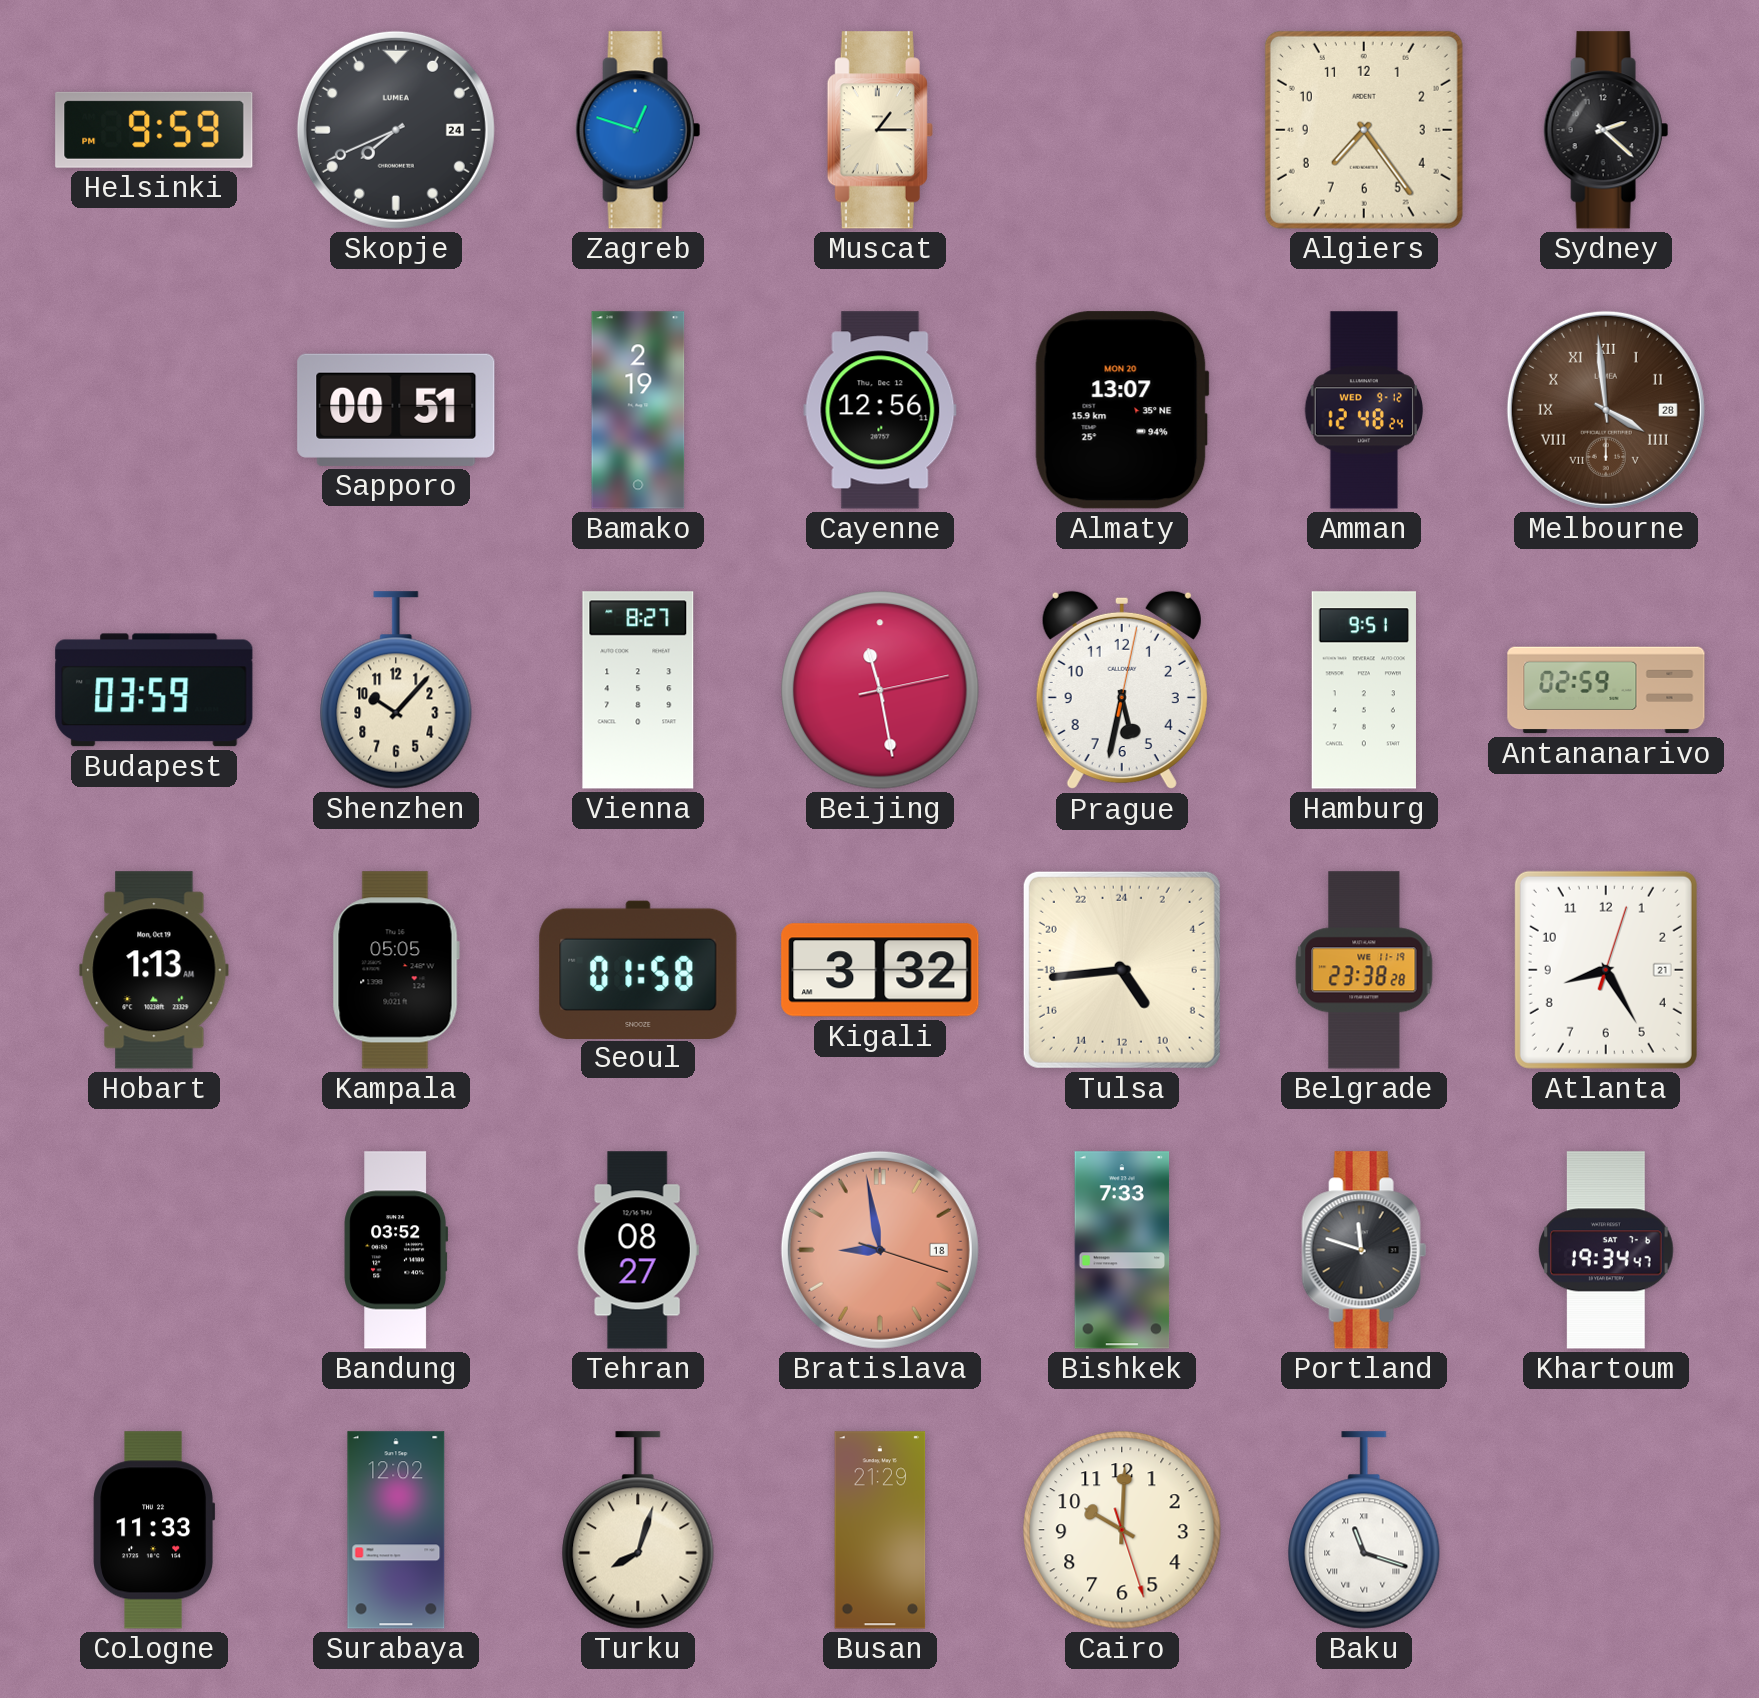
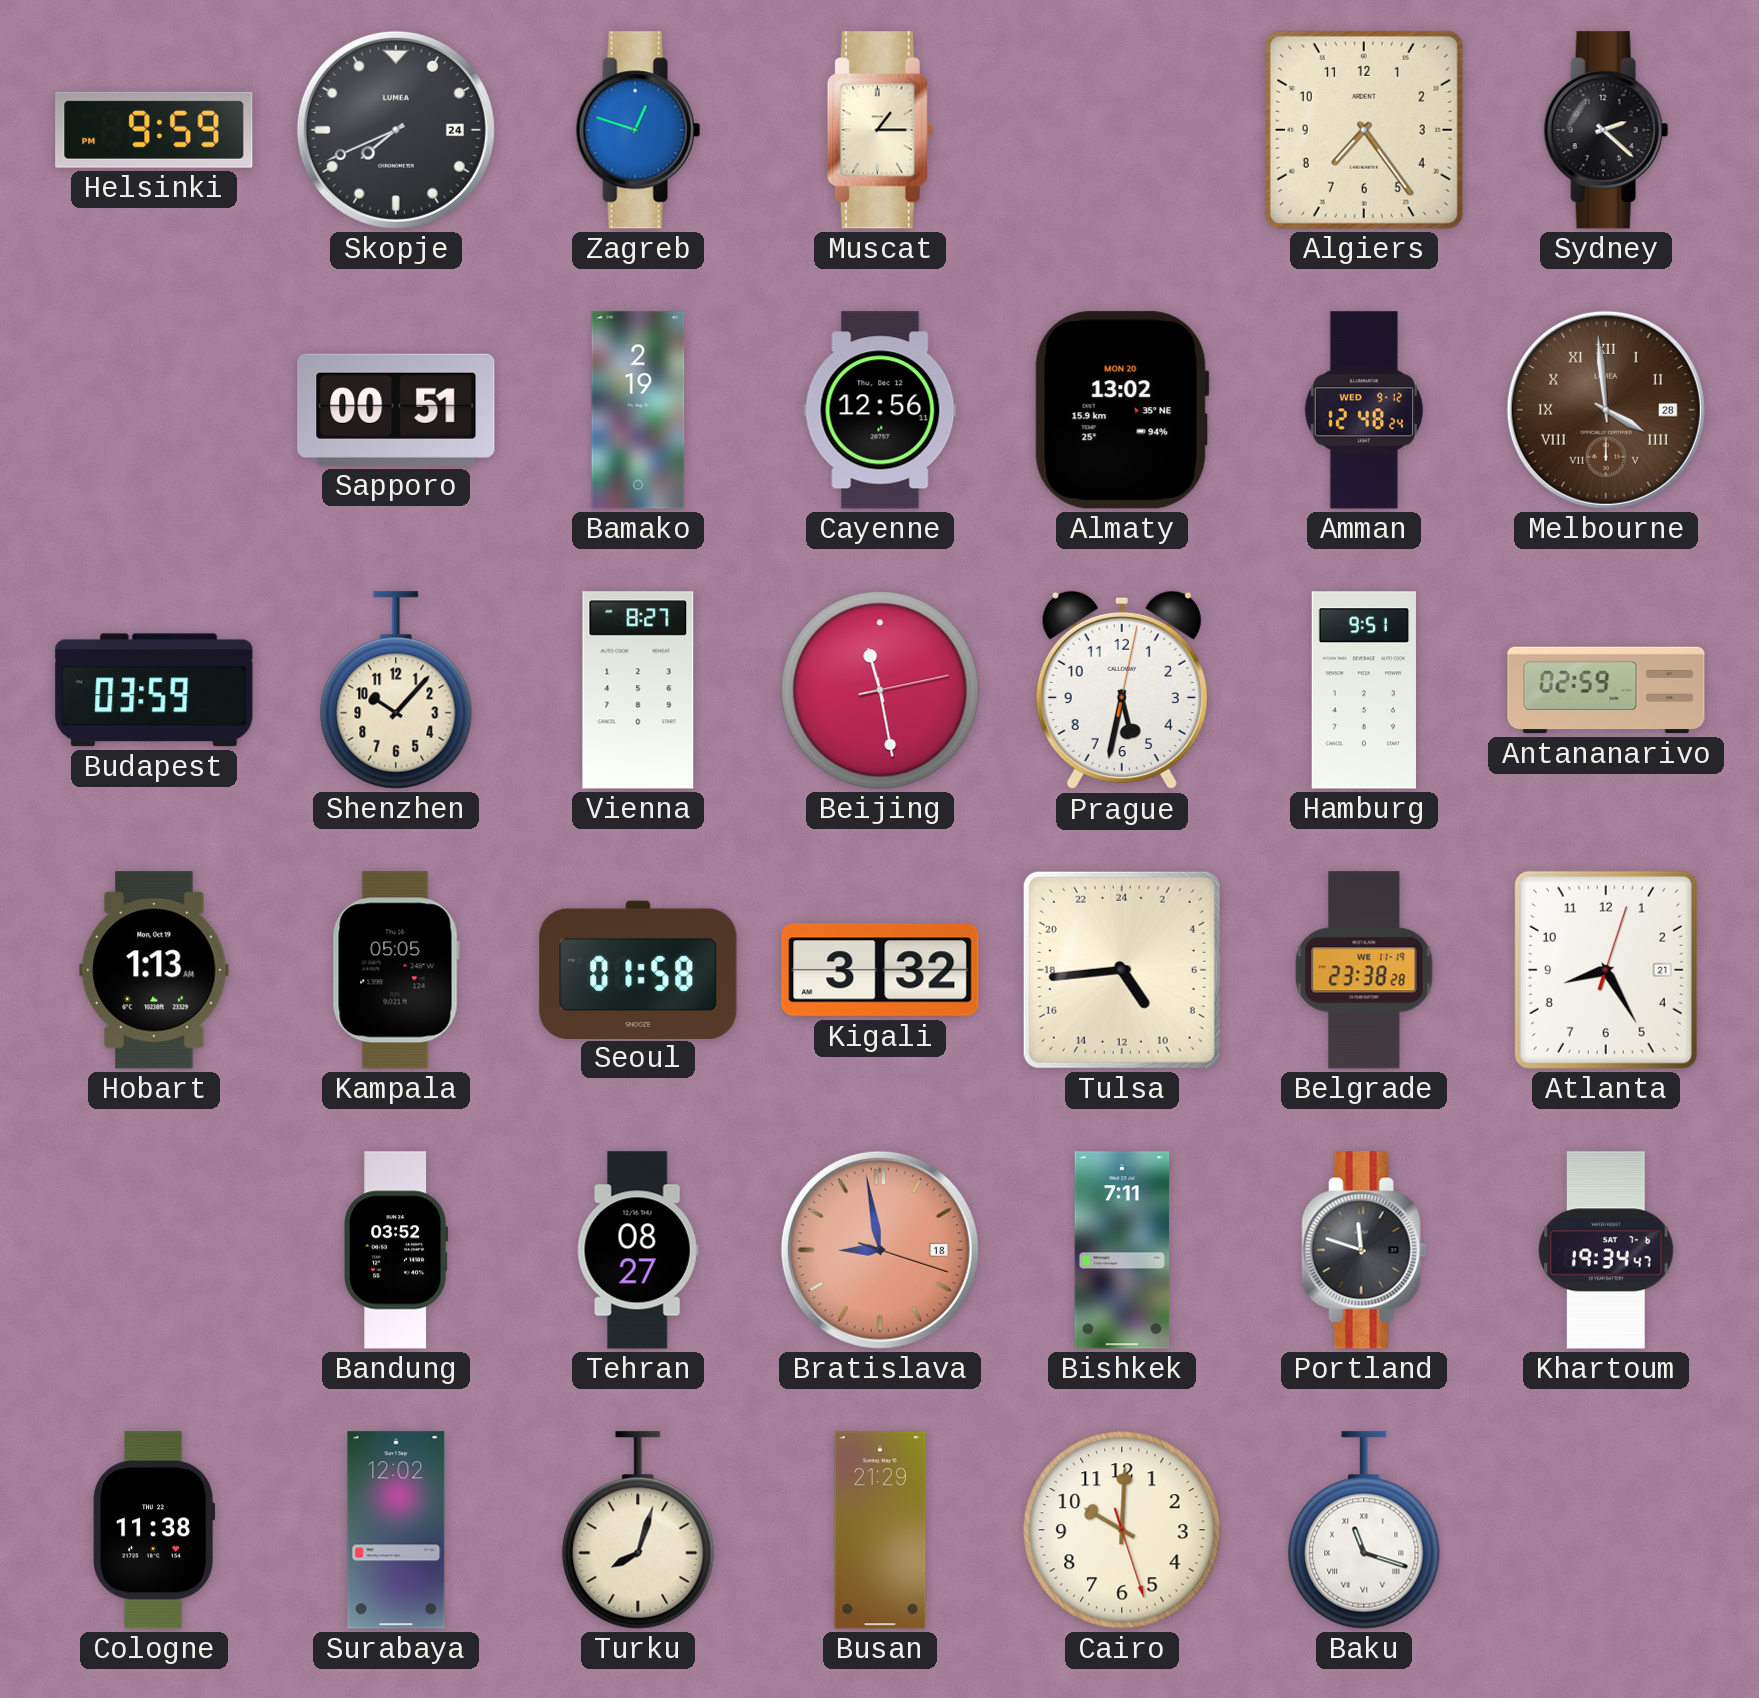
Almaty: 13:07 -> 13:02 (1122, 410)
Bishkek: 7:33 -> 7:11 (1122, 1250)
Cologne: 11:33 -> 11:38 (154, 1530)
